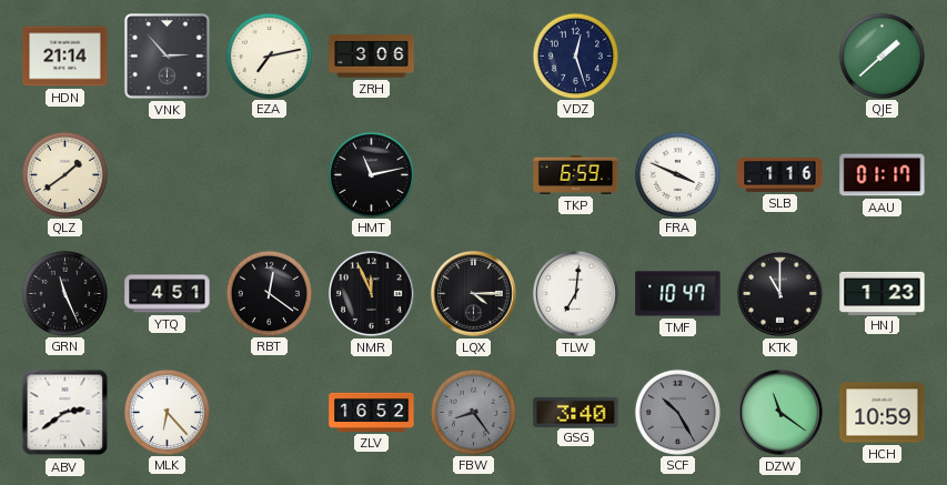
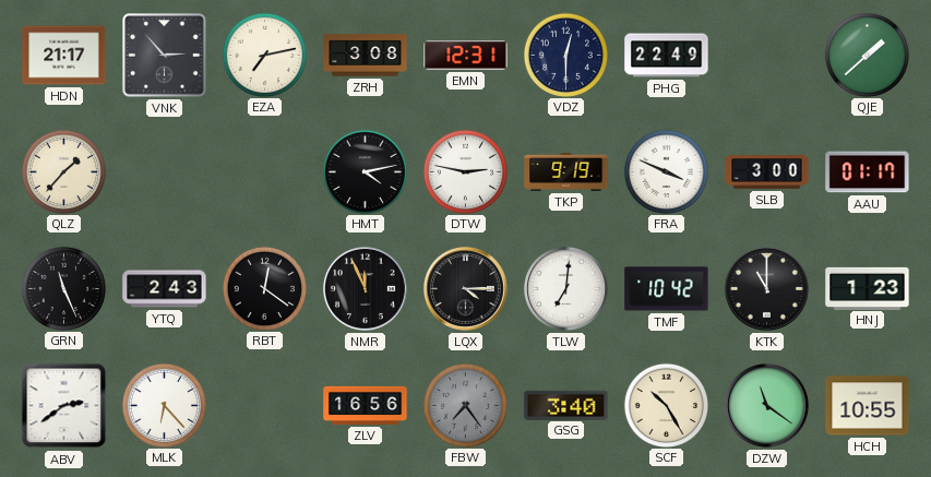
HDN: 21:14 -> 21:17 (64, 56)
ZRH: 3:06 -> 3:08 (366, 56)
EMN: none -> 12:31 (466, 56)
VDZ: 12:27 -> 12:30 (565, 55)
PHG: none -> 22:49 (667, 56)
QLZ: 1:39 -> 1:37 (63, 171)
HMT: 11:13 -> 4:13 (365, 171)
DTW: none -> 2:47 (465, 171)
TKP: 6:59 -> 9:19 (566, 171)
SLB: 1:16 -> 3:00 (767, 172)
YTQ: 4:51 -> 2:43 (165, 289)
TMF: 10:47 -> 10:42 (667, 289)
ZLV: 16:52 -> 16:56 (366, 405)
FBW: 8:24 -> 7:24 (465, 405)
SCF dial: grey -> cream (666, 405)
HCH: 10:59 -> 10:55 (868, 406)
